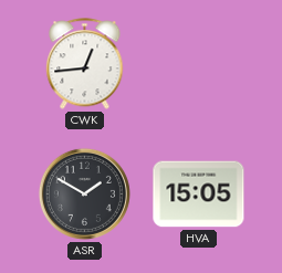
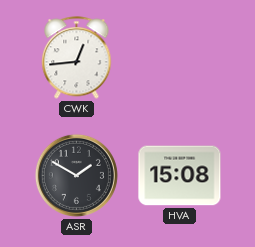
HVA: 15:05 -> 15:08 (180, 176)
